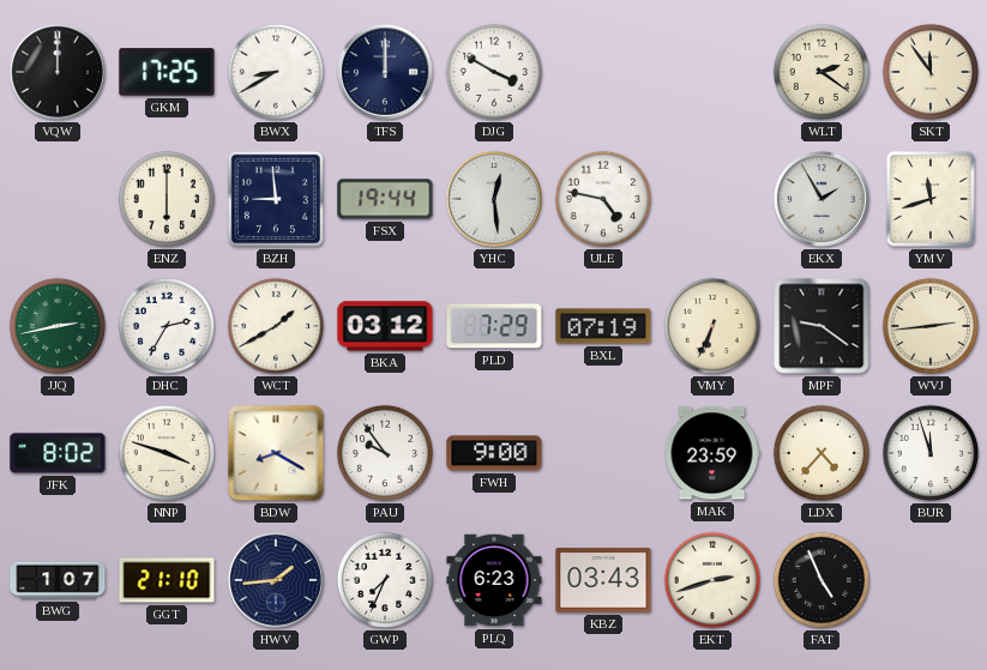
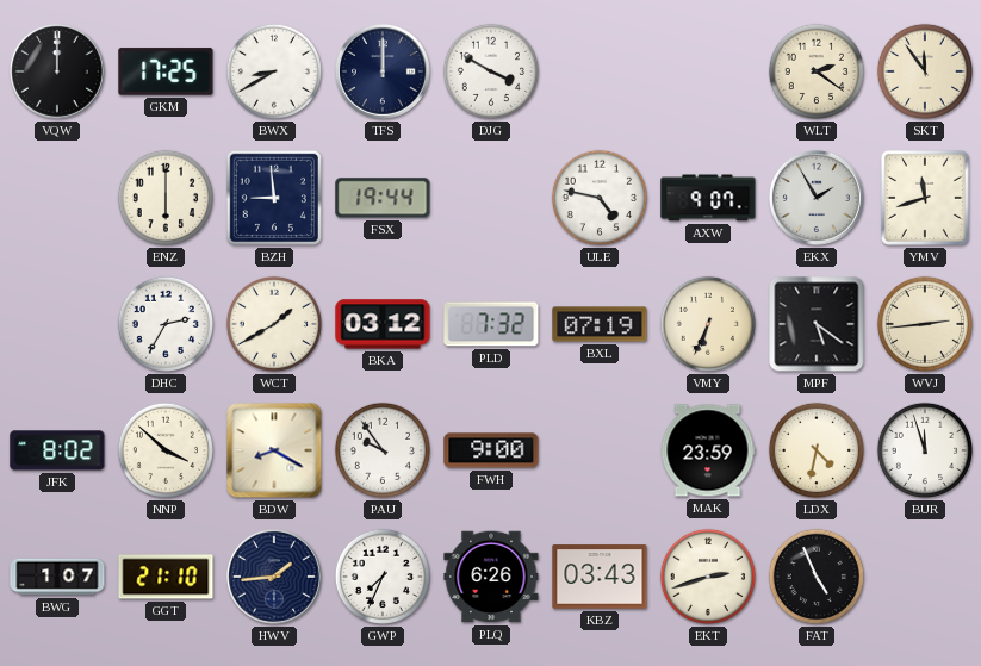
YHC: 12:29 -> none (494, 199)
AXW: none -> 9:07 (708, 198)
JJQ: 2:43 -> none (58, 326)
PLD: 7:29 -> 7:32 (491, 324)
MPF: 9:21 -> 5:21 (817, 324)
NNP: 3:48 -> 3:52 (166, 450)
LDX: 4:37 -> 4:32 (817, 450)
PLQ: 6:23 -> 6:26 (491, 577)
